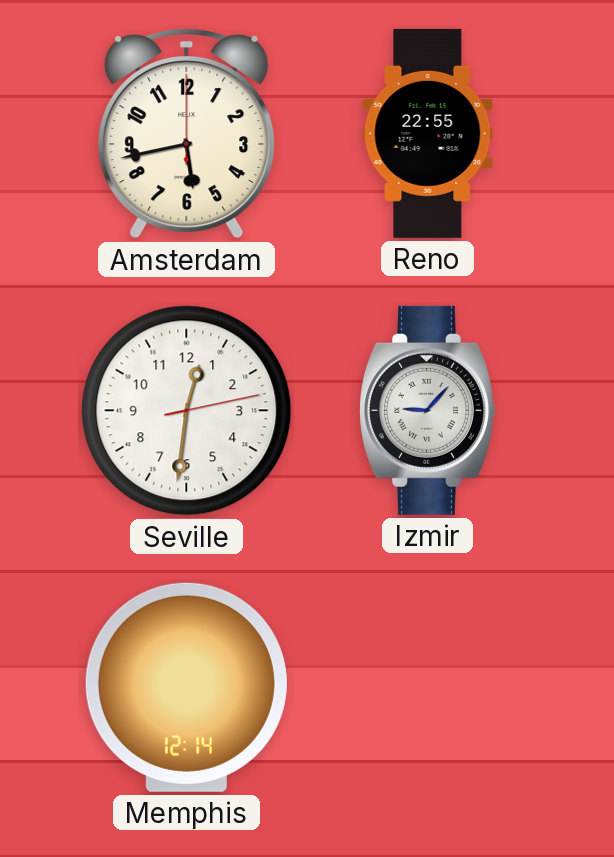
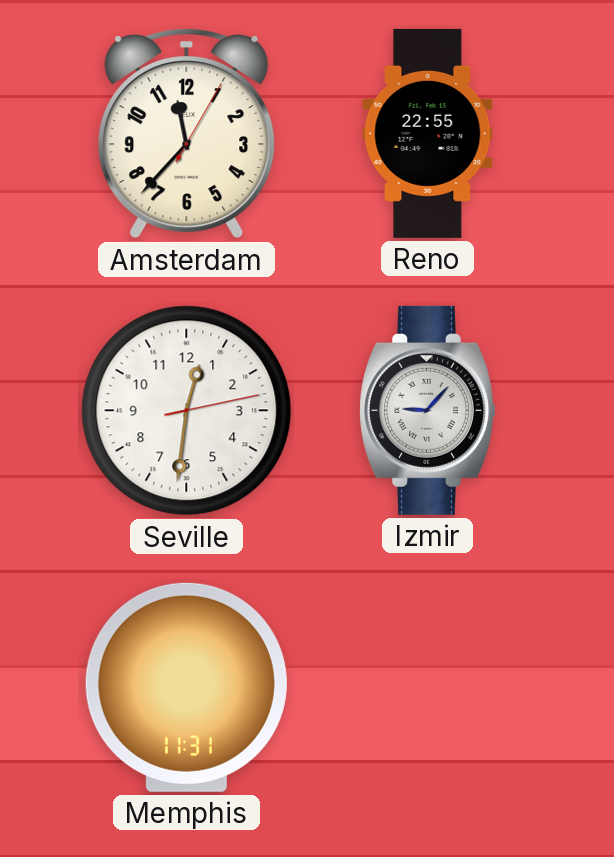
Amsterdam: 5:43 -> 11:37 (187, 134)
Memphis: 12:14 -> 11:31 (186, 687)
